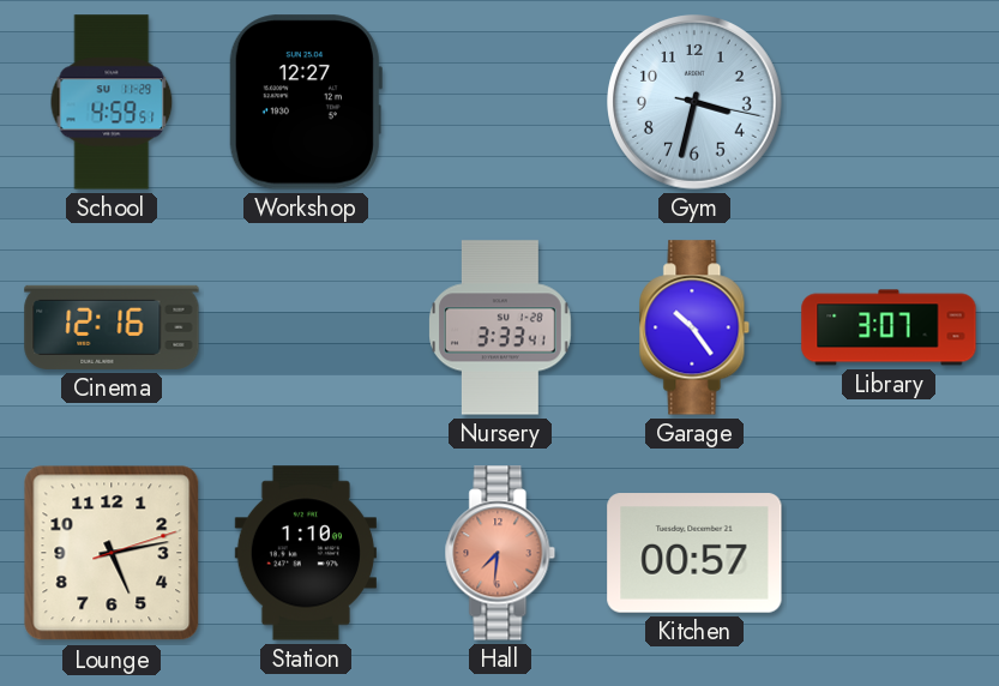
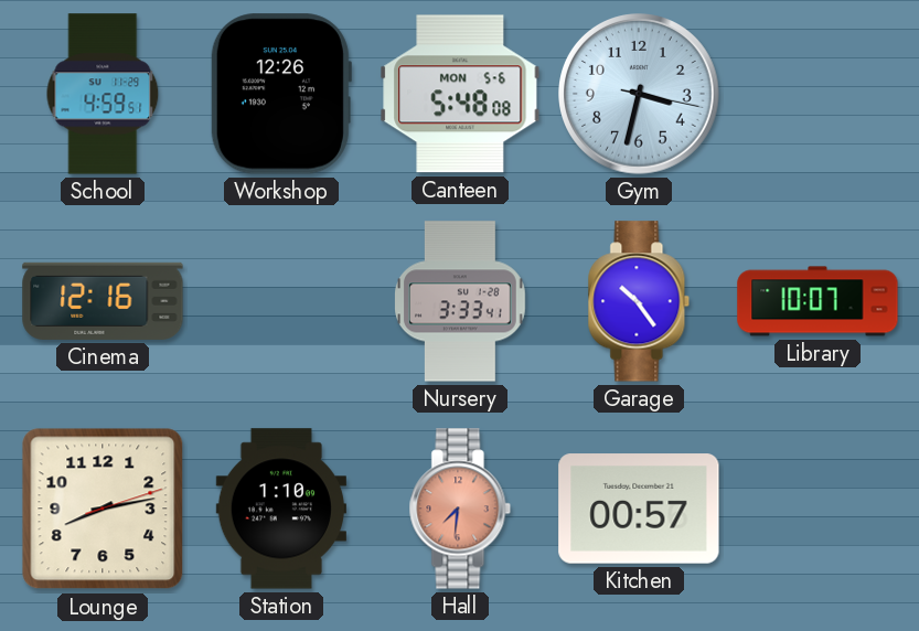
Workshop: 12:27 -> 12:26 (280, 94)
Canteen: none -> 5:48 (460, 94)
Library: 3:07 -> 10:07 (818, 301)
Lounge: 5:13 -> 8:13 (103, 509)
